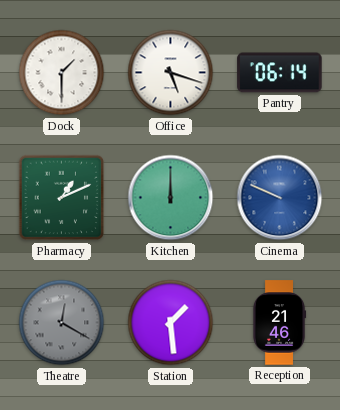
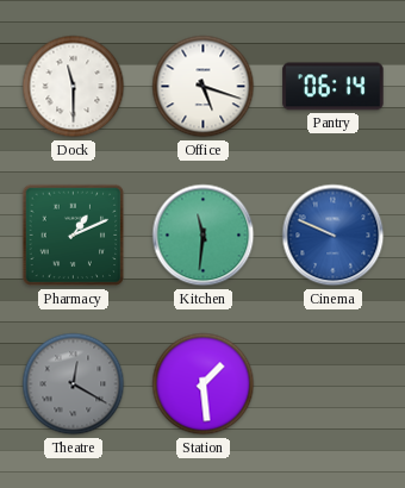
Dock: 1:30 -> 11:30 (74, 87)
Kitchen: 12:00 -> 11:31 (204, 236)
Reception: 21:46 -> none (279, 323)
